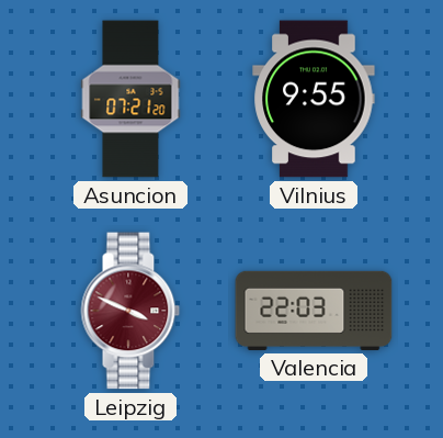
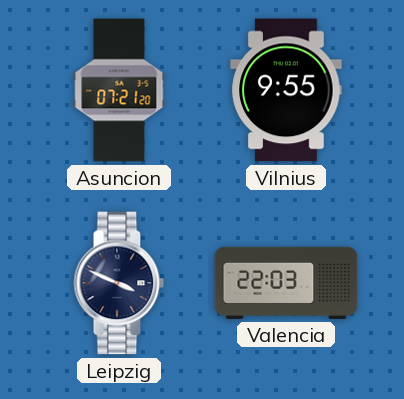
Leipzig dial: burgundy -> navy (119, 283)
